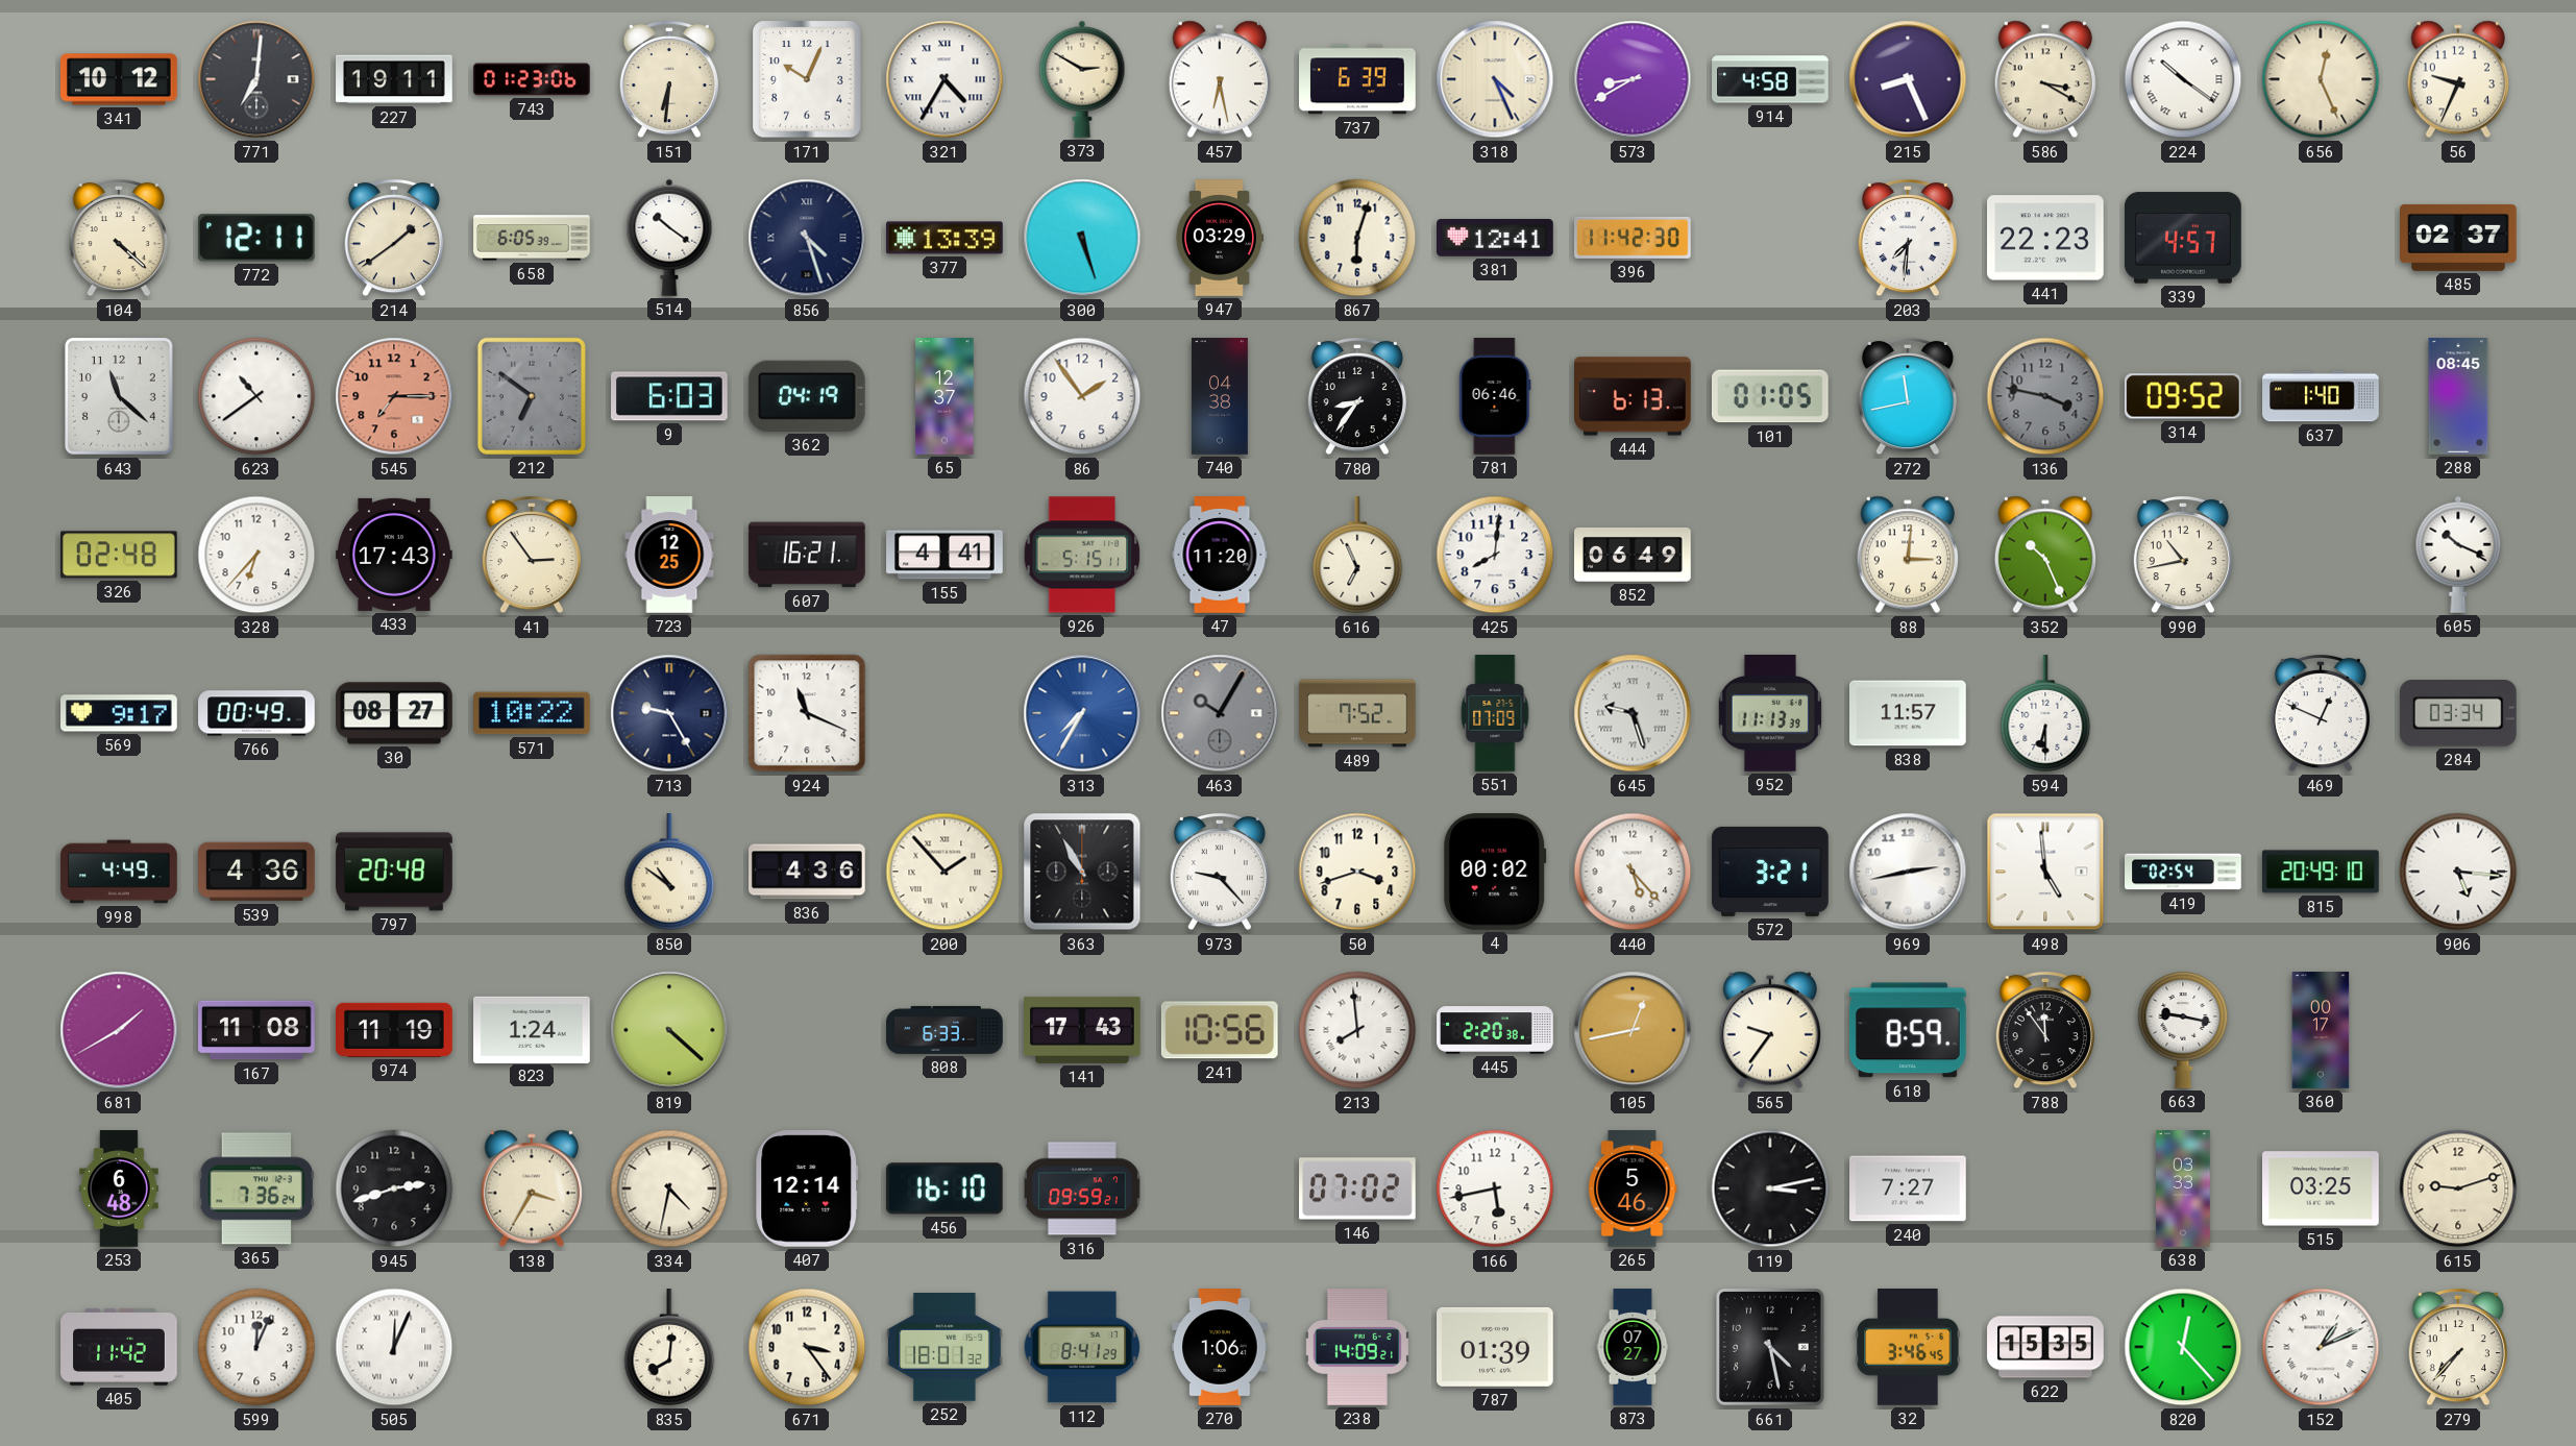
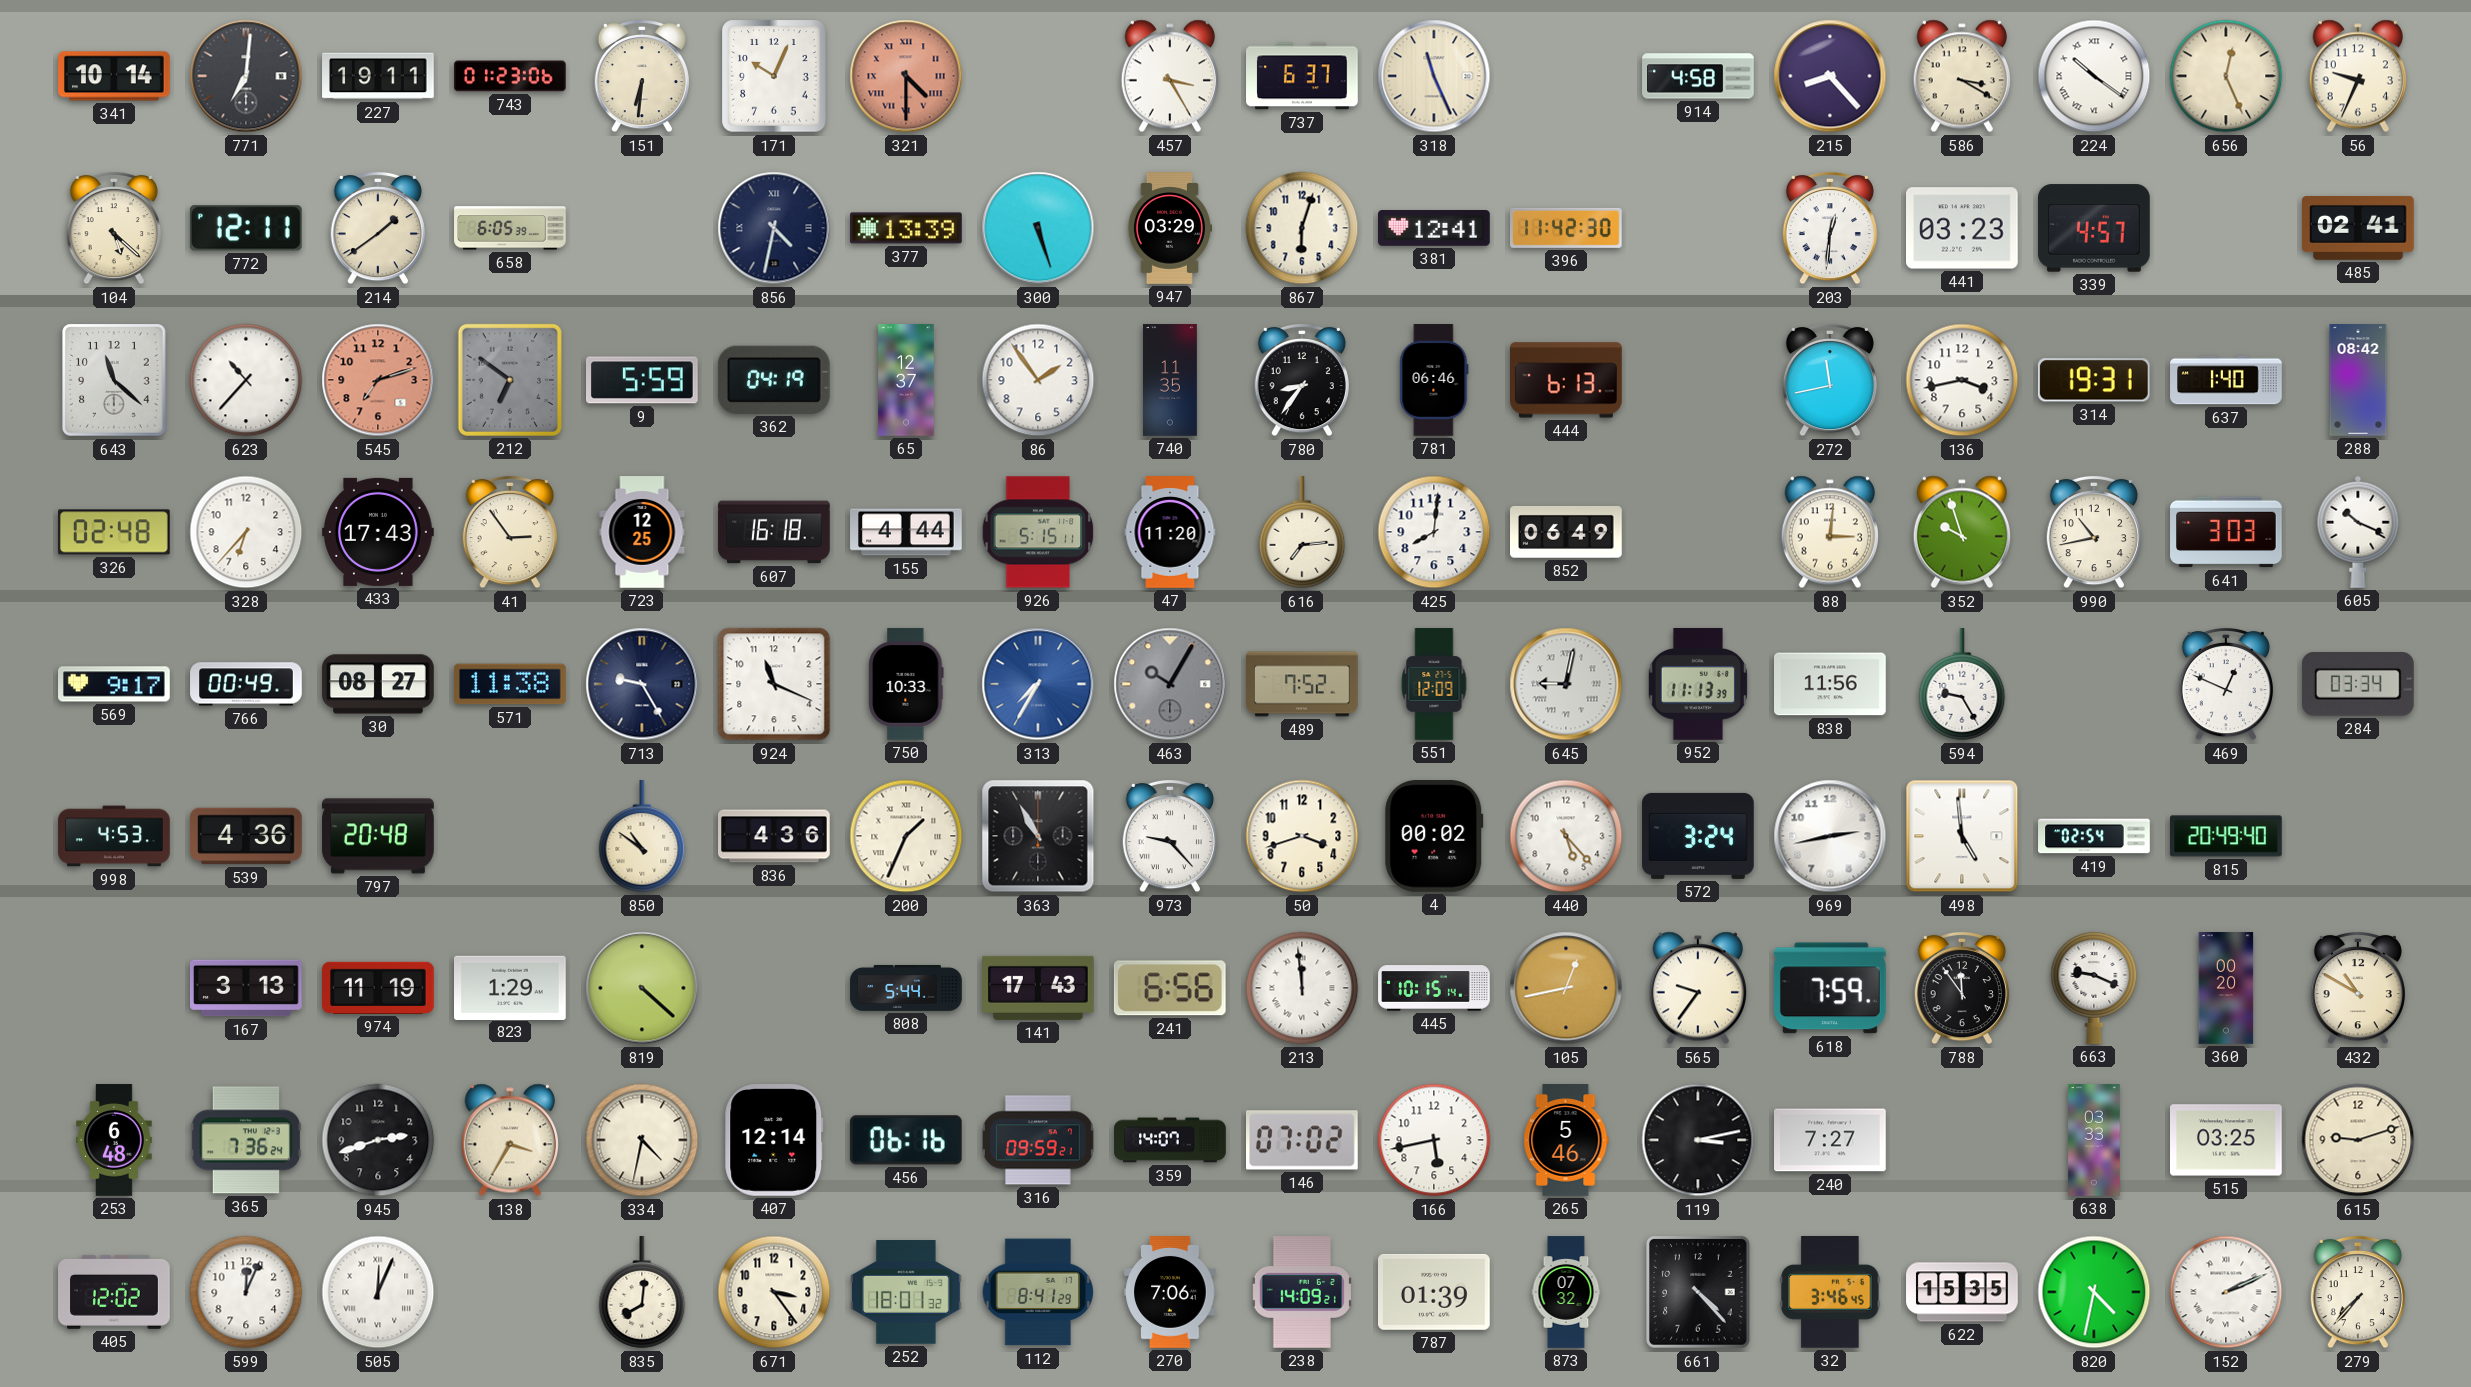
341: 10:12 -> 10:14 (115, 76)
321: 4:35 -> 4:30 (906, 76)
321 dial: white -> salmon (906, 76)
373: 2:50 -> none (1082, 79)
457: 6:28 -> 3:25 (1170, 76)
737: 6:39 -> 6:37 (1302, 76)
318: 4:26 -> 11:26 (1434, 76)
573: 8:40 -> none (1633, 79)
215: 8:26 -> 8:23 (1830, 76)
104: 4:22 -> 5:22 (114, 228)
514: 10:21 -> none (669, 238)
856: 4:27 -> 4:32 (774, 228)
203: 7:31 -> 12:31 (1830, 228)
441: 22:23 -> 03:23 (1963, 228)
485: 02:37 -> 02:41 (2358, 228)
623: 10:39 -> 10:37 (246, 380)
545: 7:15 -> 7:12 (378, 380)
9: 6:03 -> 5:59 (643, 380)
740: 04:38 -> 11:35 (1170, 380)
101: 01:05 -> none (1770, 396)
136: 3:47 -> 3:43 (1962, 380)
136 dial: grey -> white (1962, 380)
314: 09:52 -> 19:31 (2094, 380)
288: 08:45 -> 08:42 (2358, 380)
607: 16:21 -> 16:18 (774, 532)
155: 4:41 -> 4:44 (906, 532)
616: 6:56 -> 7:14 (1302, 533)
352: 10:26 -> 9:57 (1962, 532)
641: none -> 3:03 (2226, 532)
571: 10:22 -> 11:38 (511, 684)
750: none -> 10:33 (906, 684)
551: 07:09 -> 12:09 (1434, 684)
645: 9:27 -> 9:02 (1566, 684)
838: 11:57 -> 11:56 (1831, 684)
594: 6:30 -> 9:25 (1962, 685)
998: 4:49 -> 4:53 (114, 836)
200: 1:53 -> 1:34 (906, 836)
572: 3:21 -> 3:24 (1698, 836)
815: 20:49:10 -> 20:49:40 (2227, 836)
906: 5:16 -> none (2458, 872)
681: 1:40 -> none (119, 1030)
167: 11:08 -> 3:13 (247, 988)
823: 1:24 -> 1:29 (510, 987)
808: 6:33 -> 5:44 (906, 988)
241: 10:56 -> 6:56 (1170, 988)
213: 7:59 -> 11:59 (1302, 988)
445: 2:20 -> 10:15 (1434, 988)
618: 8:59 -> 7:59 (1830, 988)
663: 9:17 -> 9:19 (2094, 988)
360: 00:17 -> 00:20 (2226, 988)
432: none -> 10:50 (2358, 988)
456: 16:10 -> 06:16 (906, 1140)
359: none -> 14:07 (1170, 1140)
405: 11:42 -> 12:02 (114, 1292)
270: 1:06 -> 7:06 (1170, 1292)
873: 07:27 -> 07:32 (1566, 1292)
661: 4:28 -> 4:23 (1699, 1292)
820: 12:23 -> 4:32 (2094, 1292)
152: 1:11 -> 2:11 (2226, 1292)
